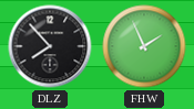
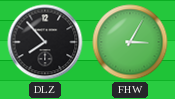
FHW: 1:56 -> 3:05 (130, 42)
